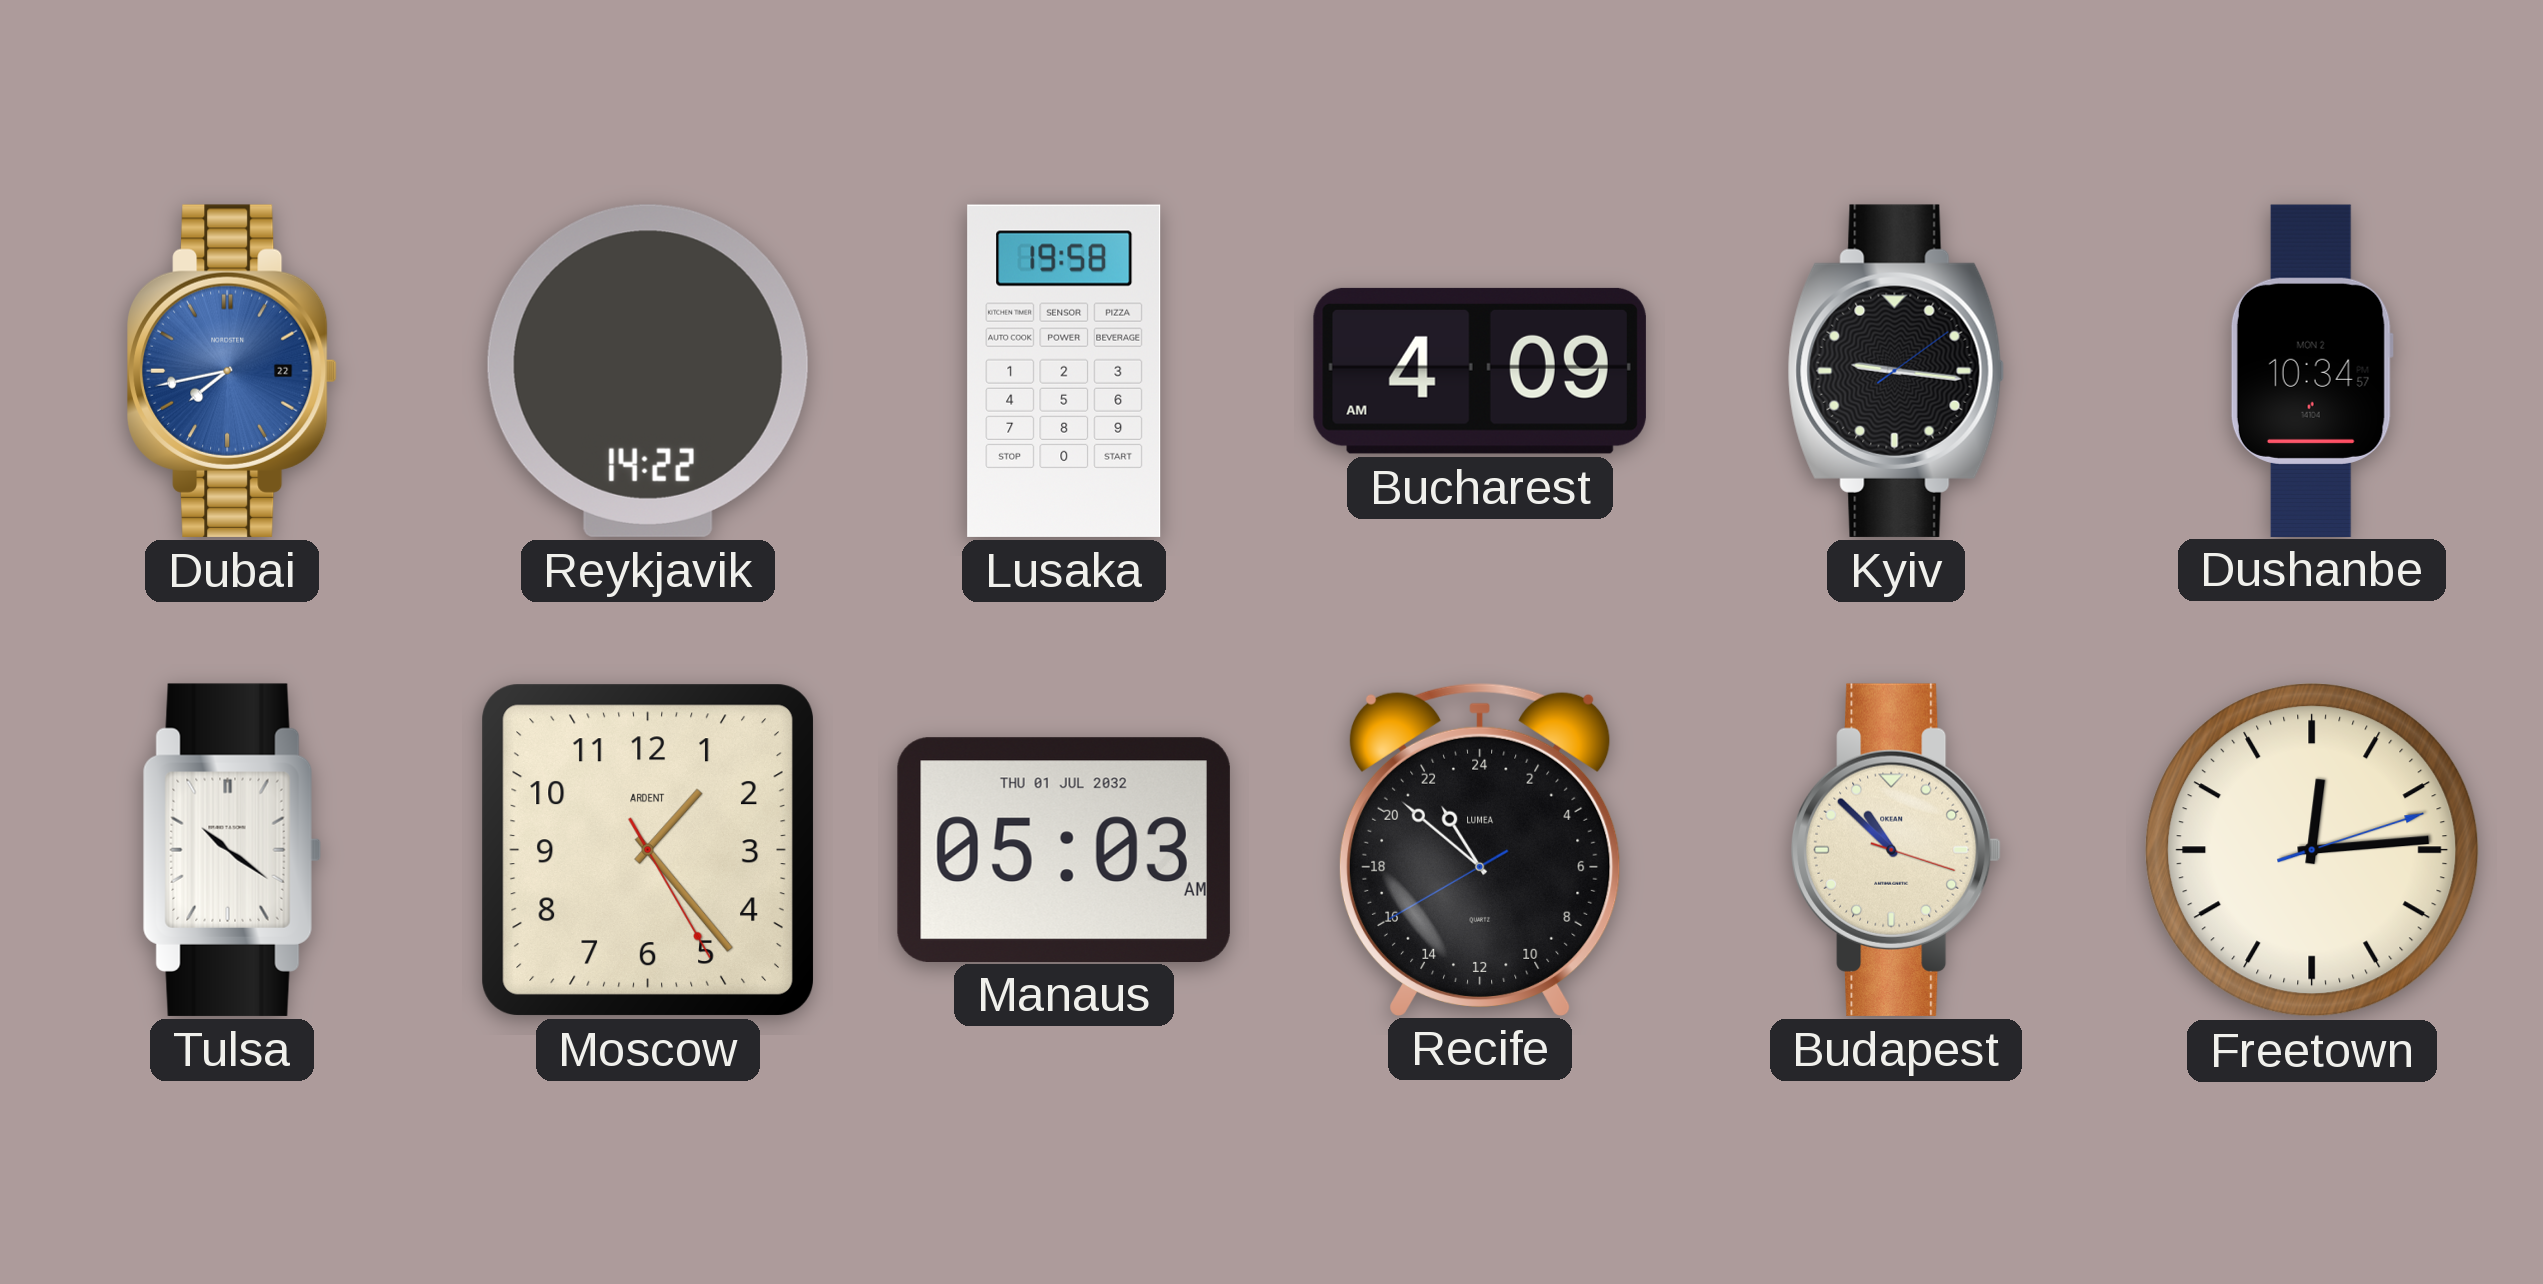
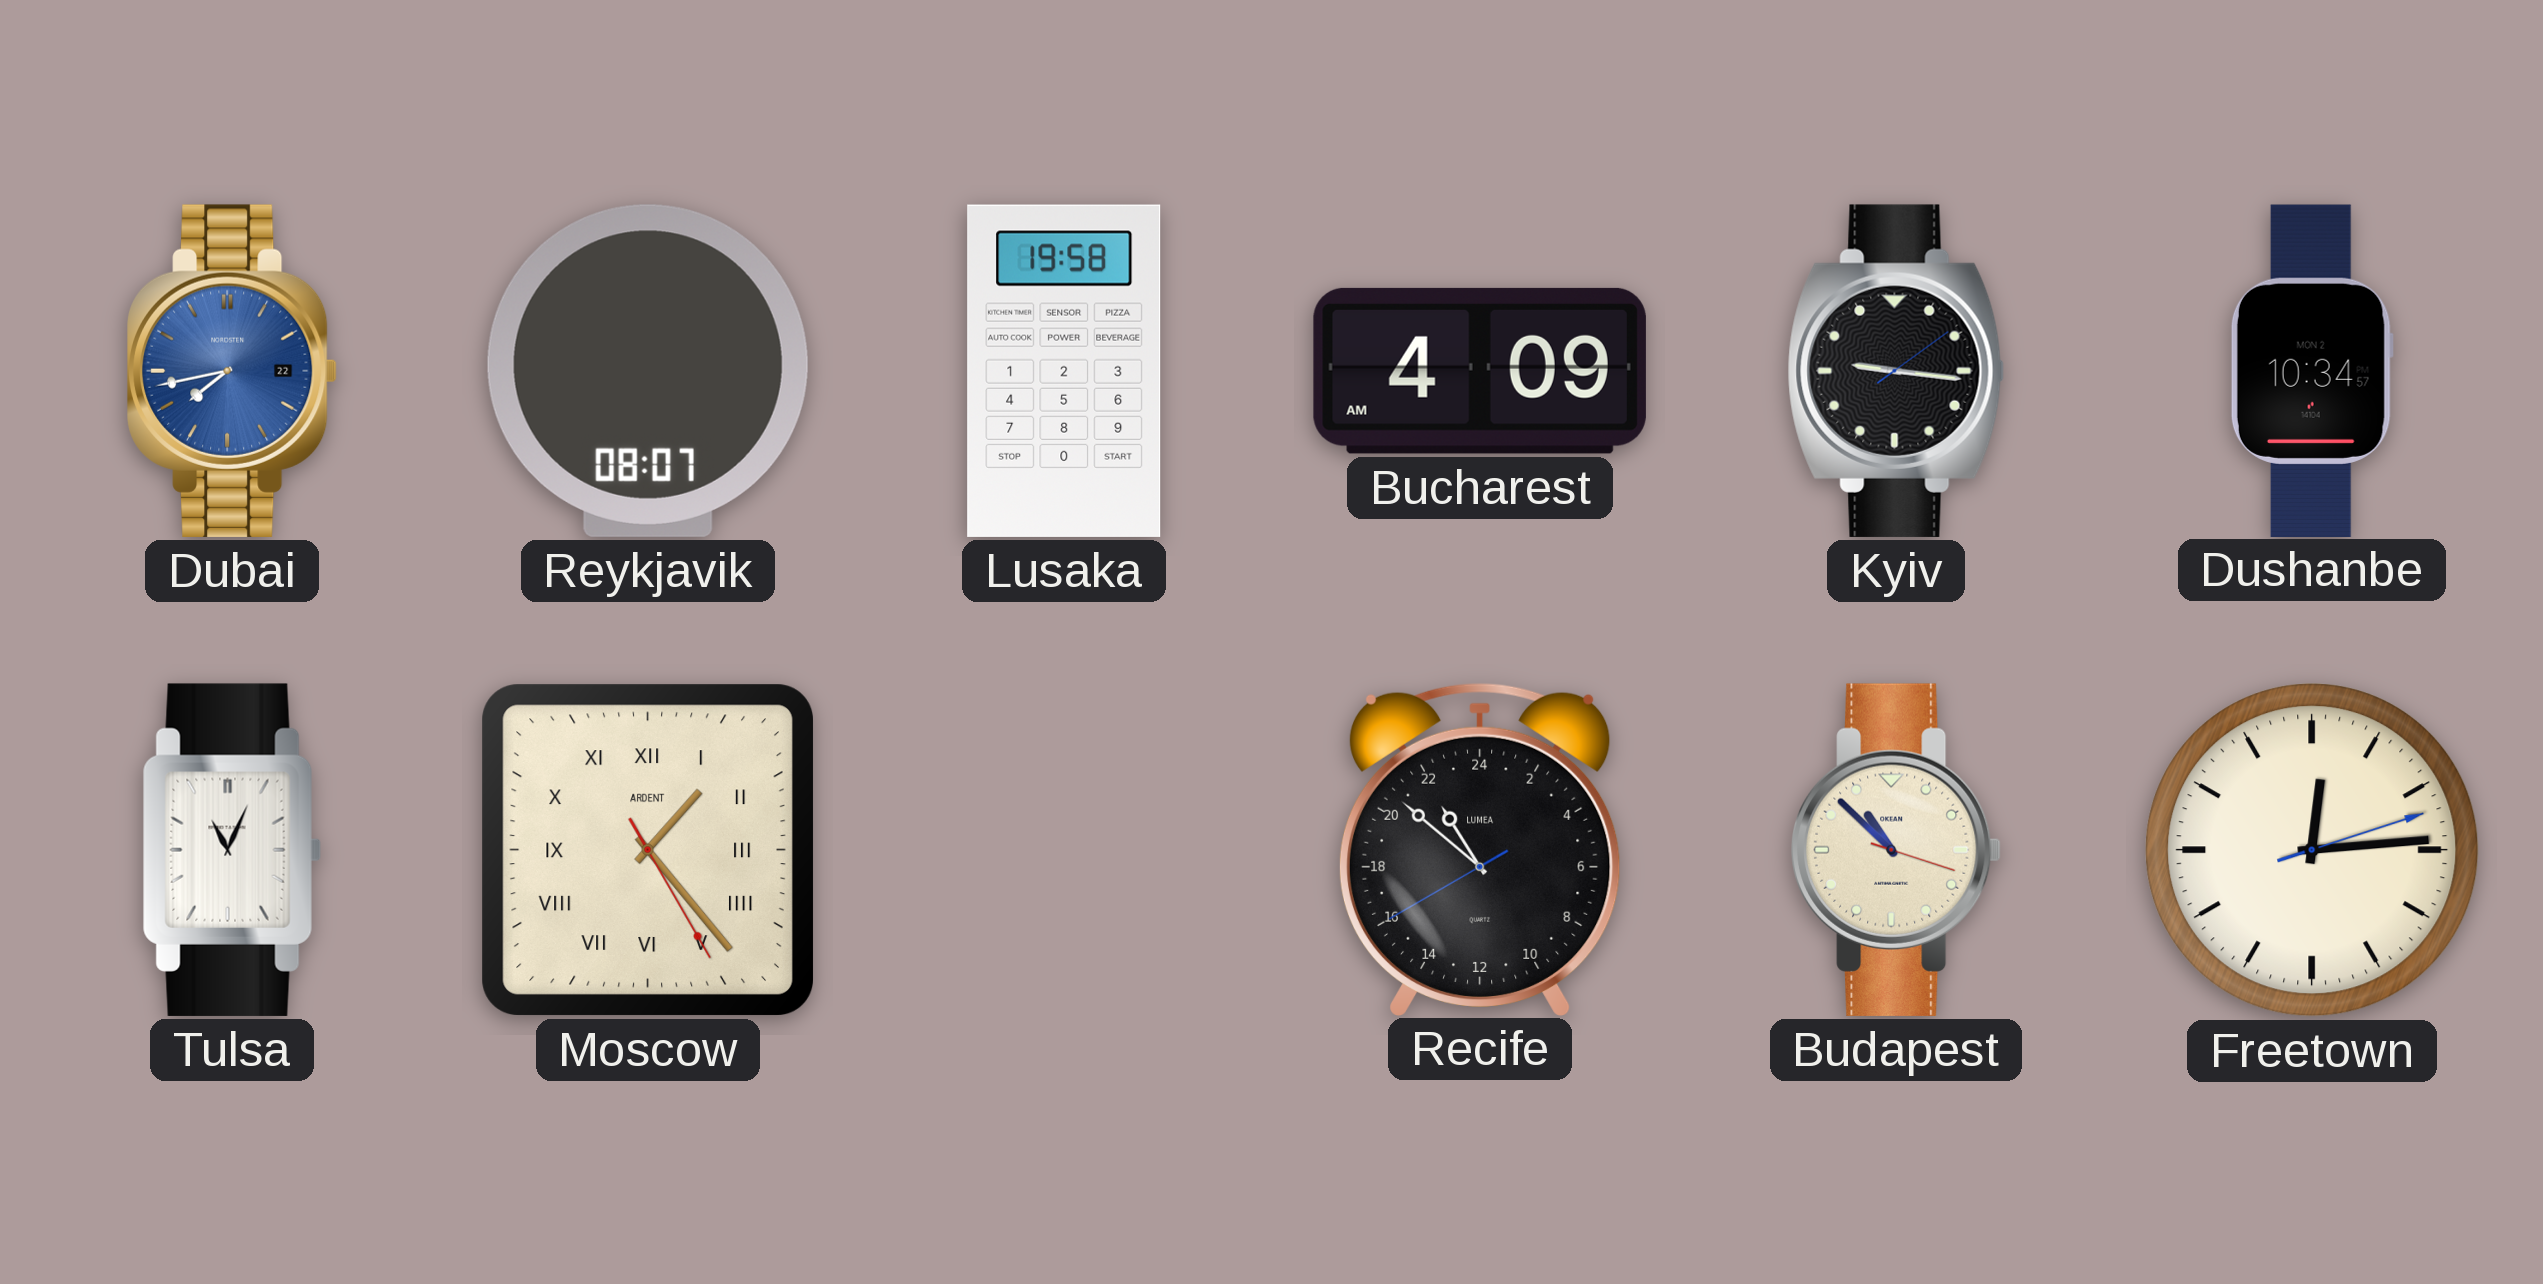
Reykjavik: 14:22 -> 08:07 (648, 371)
Tulsa: 10:21 -> 11:04 (232, 850)
Moscow numerals: Arabic -> Roman (648, 850)
Manaus: 05:03 -> none (1064, 849)
